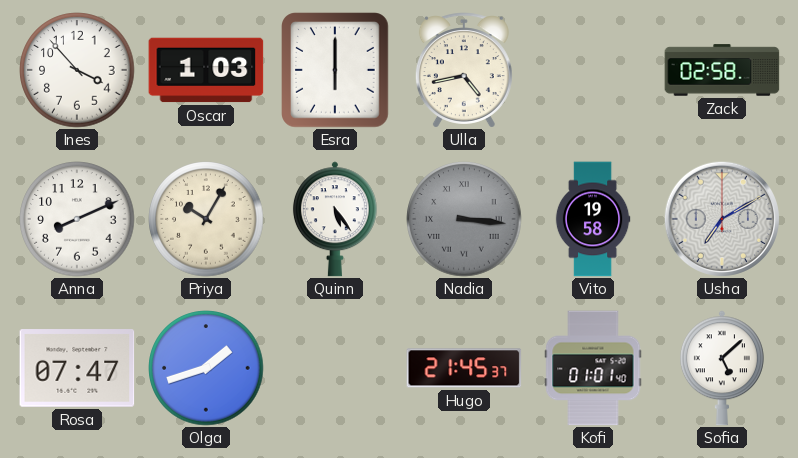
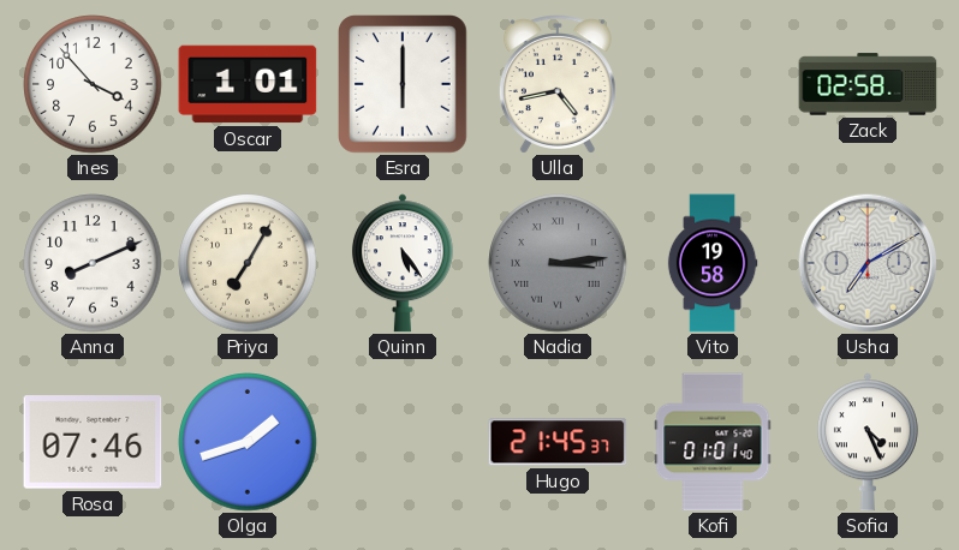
Oscar: 1:03 -> 1:01 (248, 84)
Priya: 10:05 -> 7:05 (248, 263)
Nadia: 3:16 -> 3:14 (558, 263)
Rosa: 07:47 -> 07:46 (93, 442)
Sofia: 5:08 -> 4:26 (868, 442)
